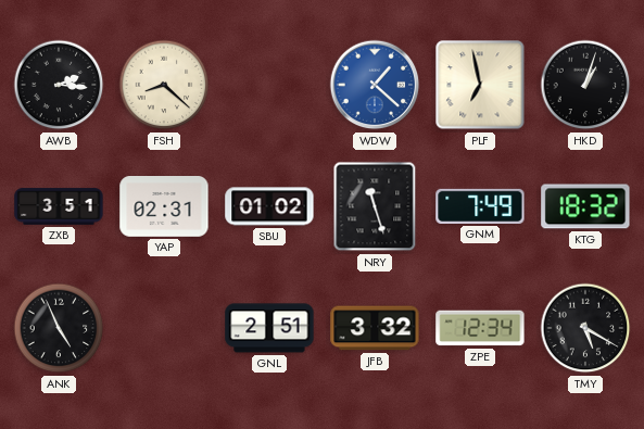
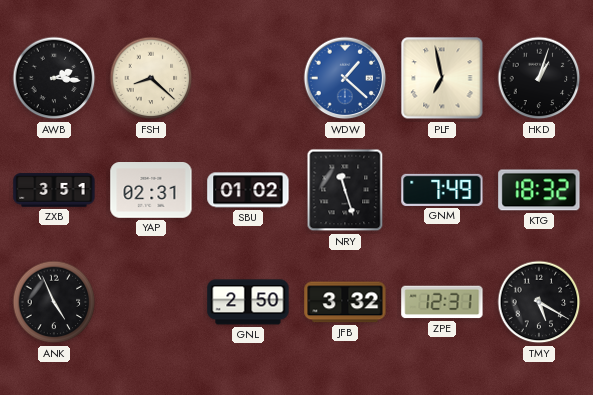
GNL: 2:51 -> 2:50 (248, 302)
ZPE: 12:34 -> 12:31 (442, 302)
